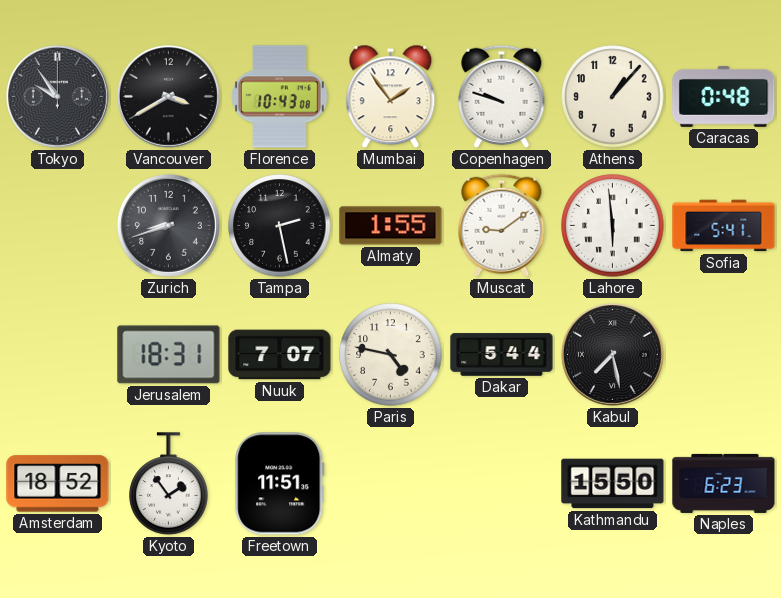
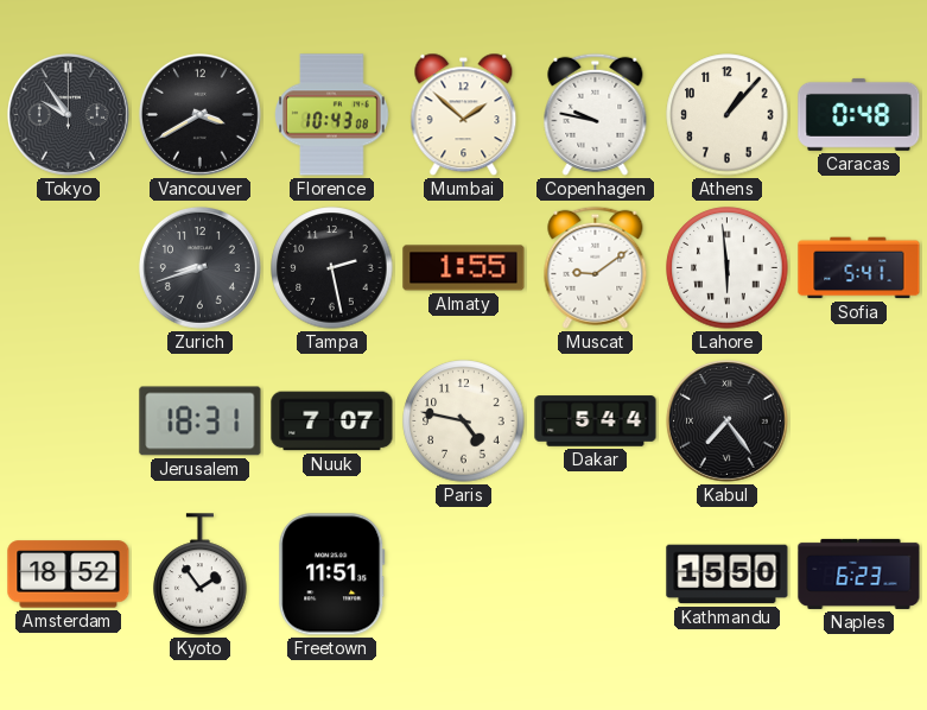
Mumbai: 1:54 -> 1:52 (464, 115)
Copenhagen: 9:48 -> 9:47 (596, 114)
Kabul: 7:28 -> 7:24 (726, 420)
